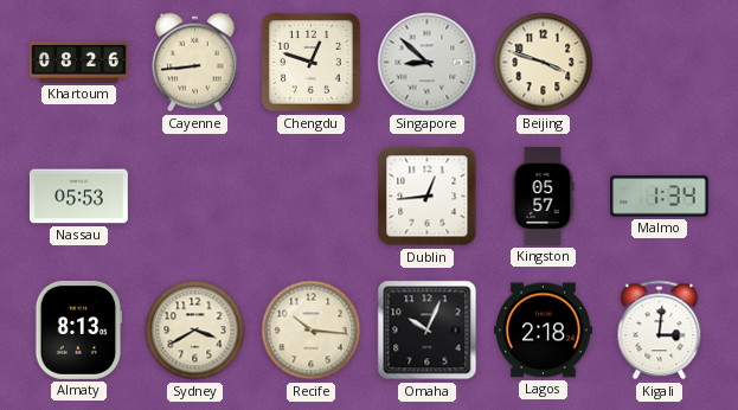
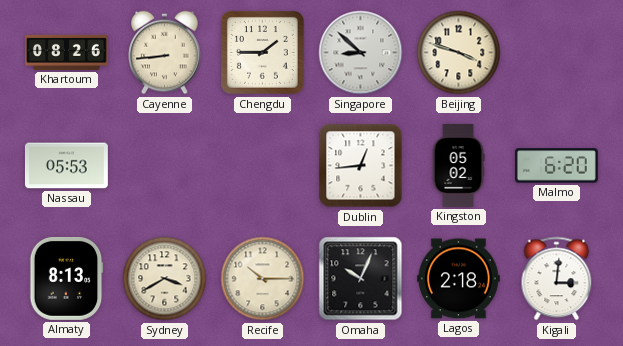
Chengdu: 12:48 -> 1:45 (262, 52)
Kingston: 05:57 -> 05:02 (458, 166)
Malmo: 1:34 -> 6:20 (556, 166)
Recife: 10:16 -> 10:15 (263, 279)
